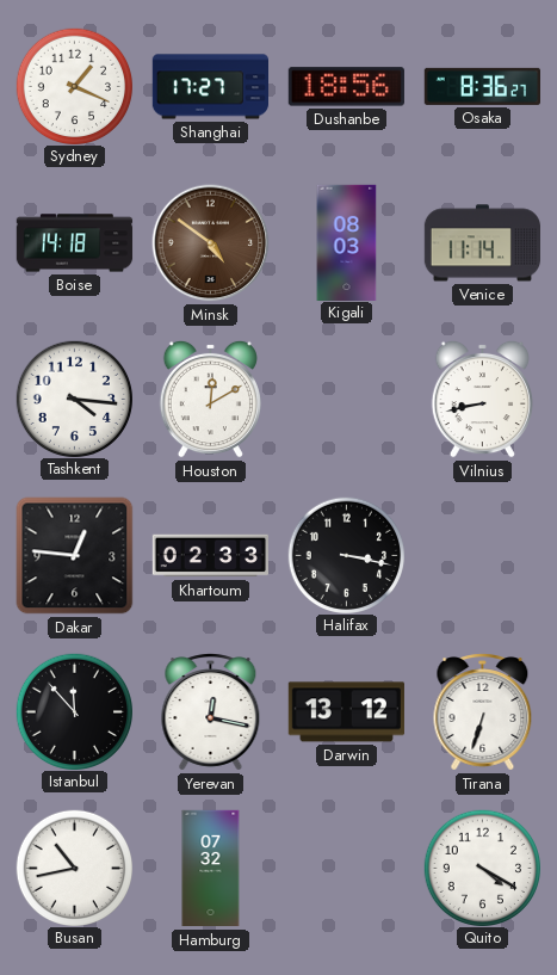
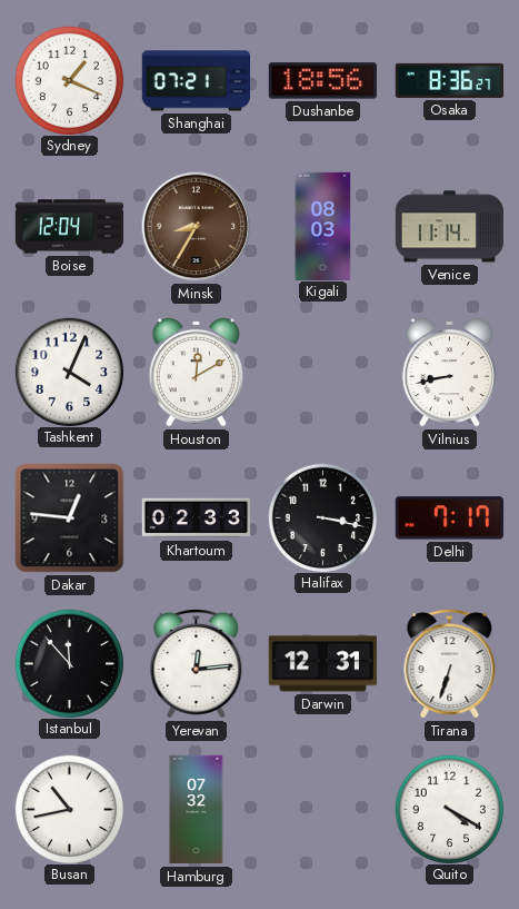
Shanghai: 17:27 -> 07:21 (197, 81)
Boise: 14:18 -> 12:04 (70, 227)
Minsk: 4:51 -> 8:35 (197, 227)
Tashkent: 4:16 -> 4:04 (70, 372)
Delhi: none -> 7:17 (449, 518)
Yerevan: 12:17 -> 12:14 (197, 664)
Darwin: 13:12 -> 12:31 (322, 664)
